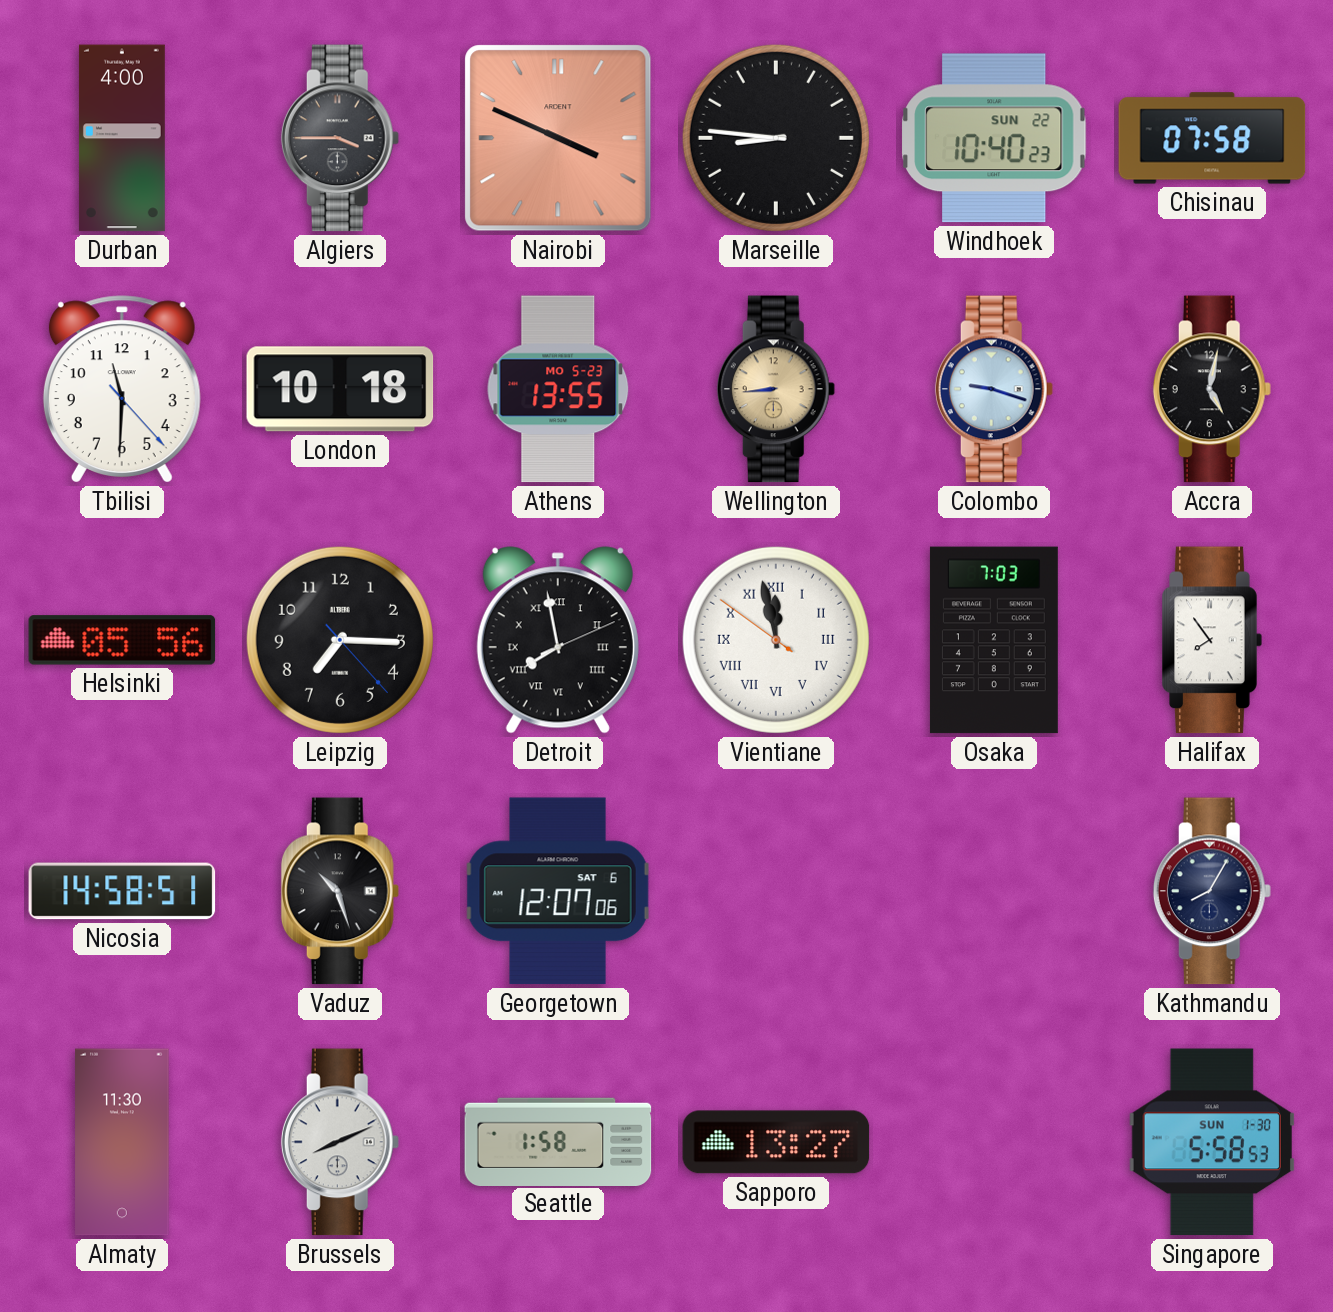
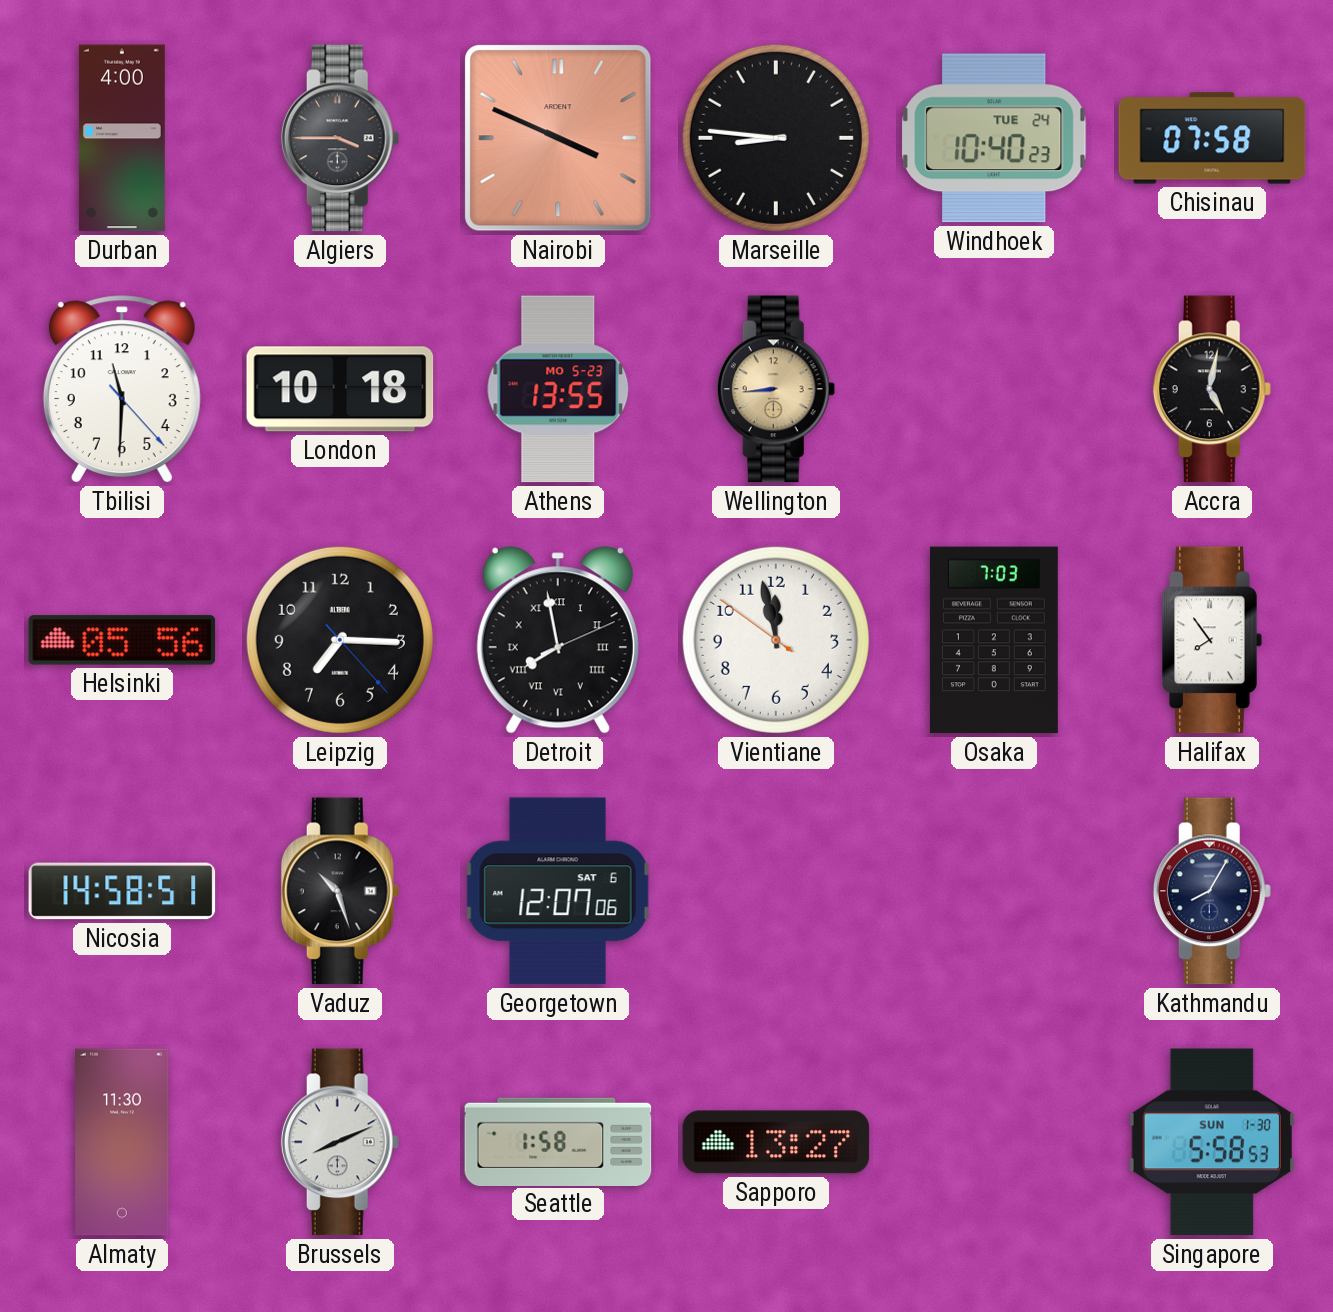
Windhoek date: SUN 22 -> TUE 24 (995, 138)
Colombo: 9:18 -> none (994, 389)
Vientiane numerals: Roman -> Arabic (776, 640)
